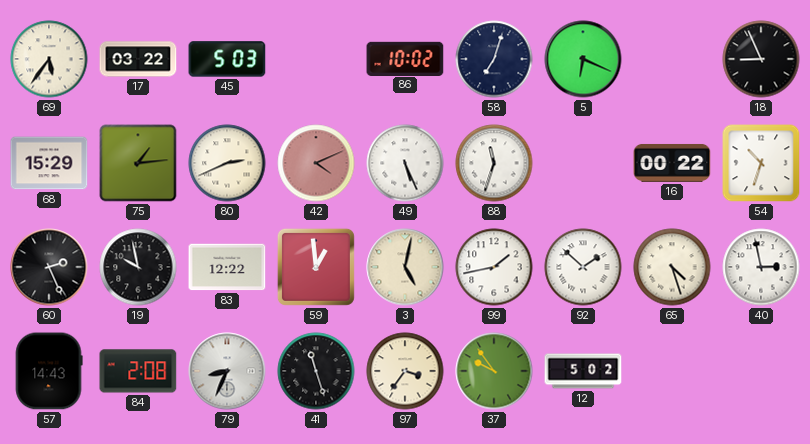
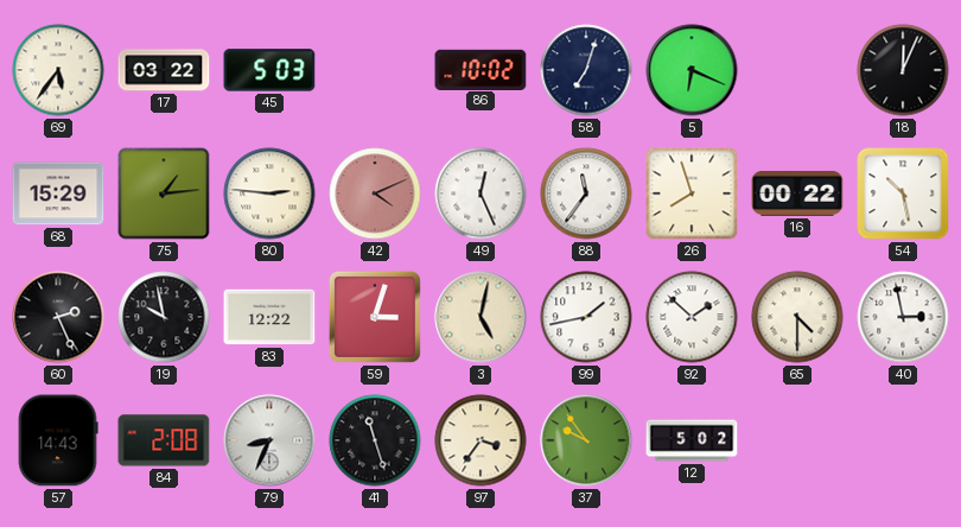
18: 8:56 -> 12:04 (903, 70)
80: 2:41 -> 2:46 (269, 193)
49: 5:26 -> 12:26 (480, 193)
88: 11:33 -> 11:36 (586, 193)
26: none -> 7:57 (692, 193)
54: 10:33 -> 10:28 (903, 193)
59: 12:59 -> 3:03 (375, 317)
65: 4:27 -> 4:30 (797, 317)
